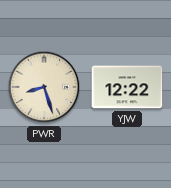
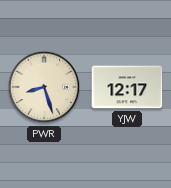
YJW: 12:22 -> 12:17 (127, 87)
